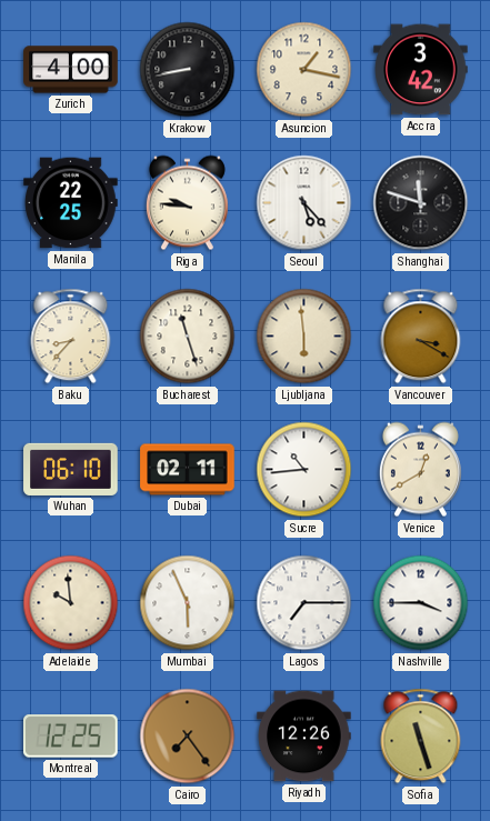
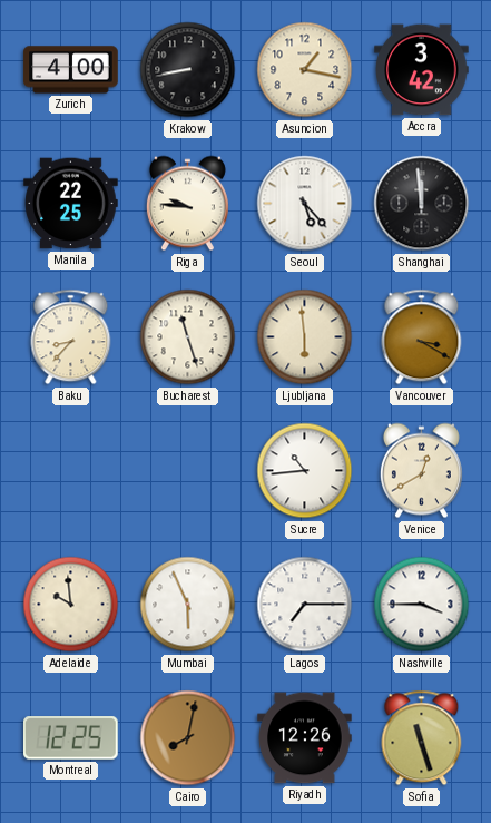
Shanghai: 11:48 -> 11:59 (422, 204)
Wuhan: 06:10 -> none (71, 469)
Dubai: 02:11 -> none (188, 470)
Cairo: 7:24 -> 8:02 (188, 738)
